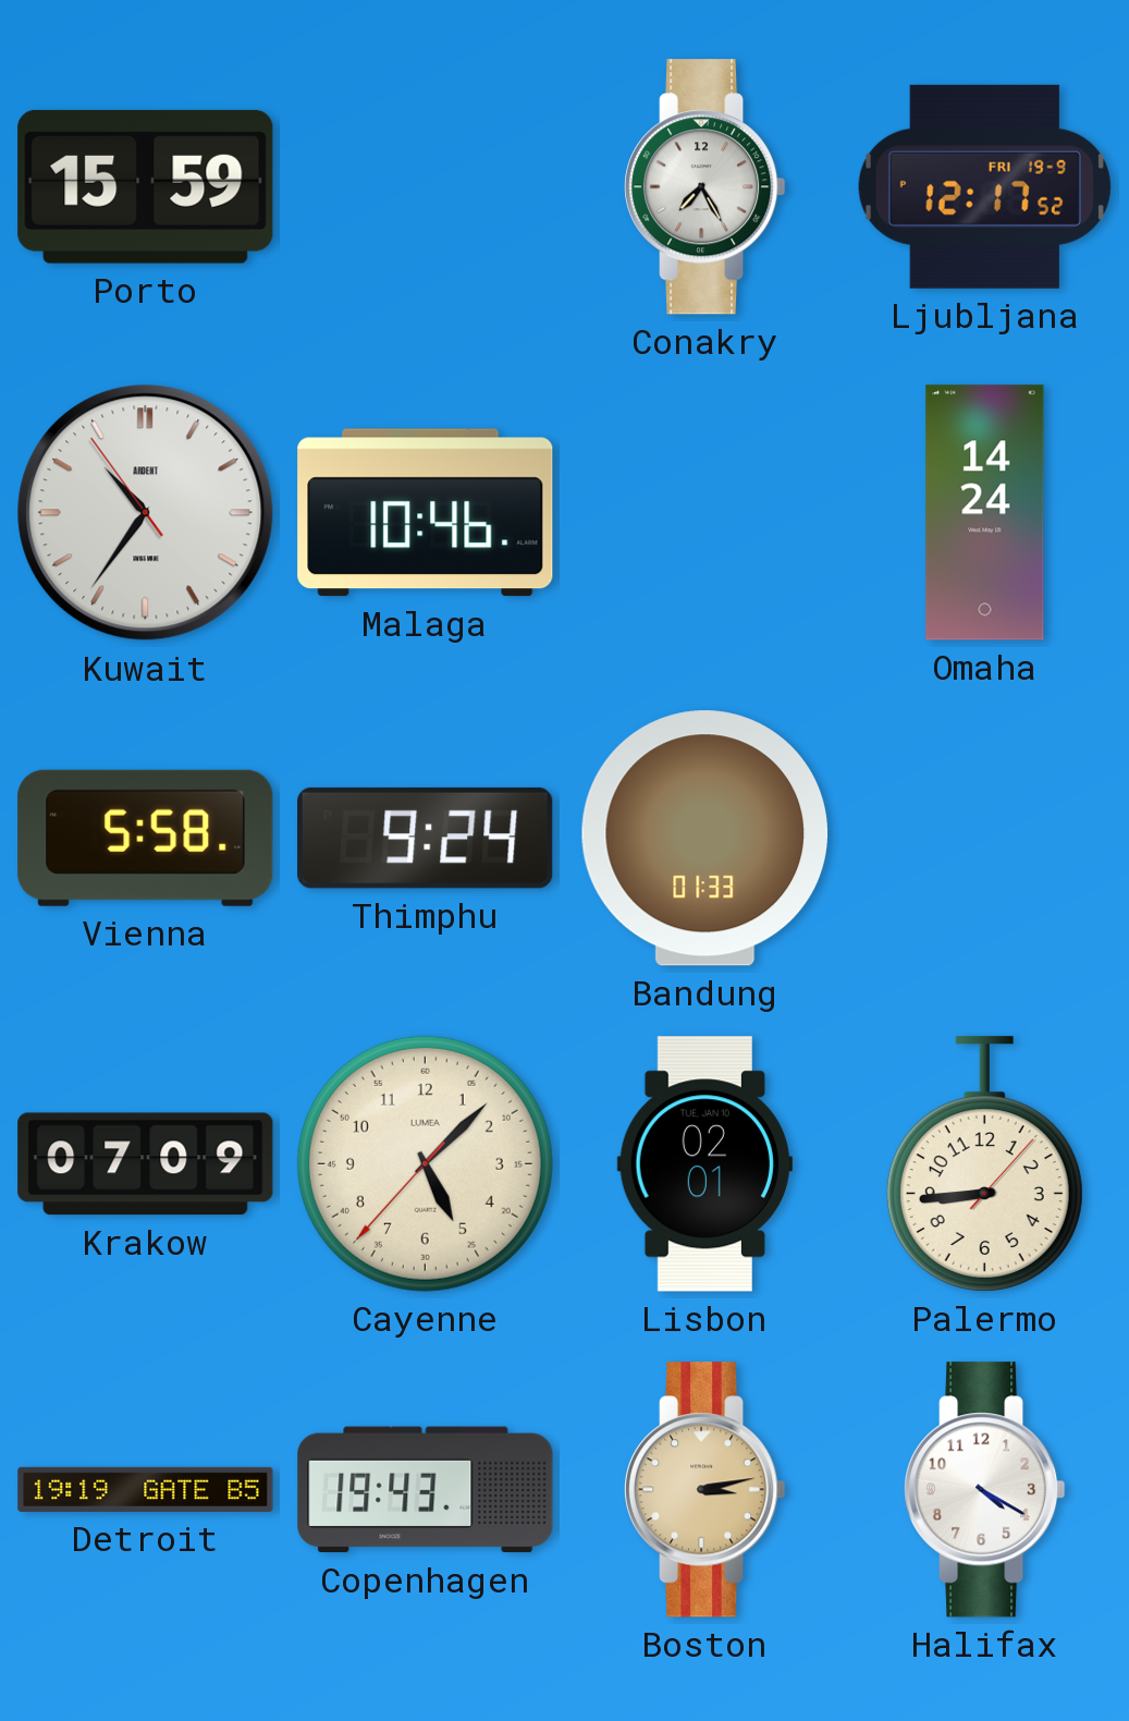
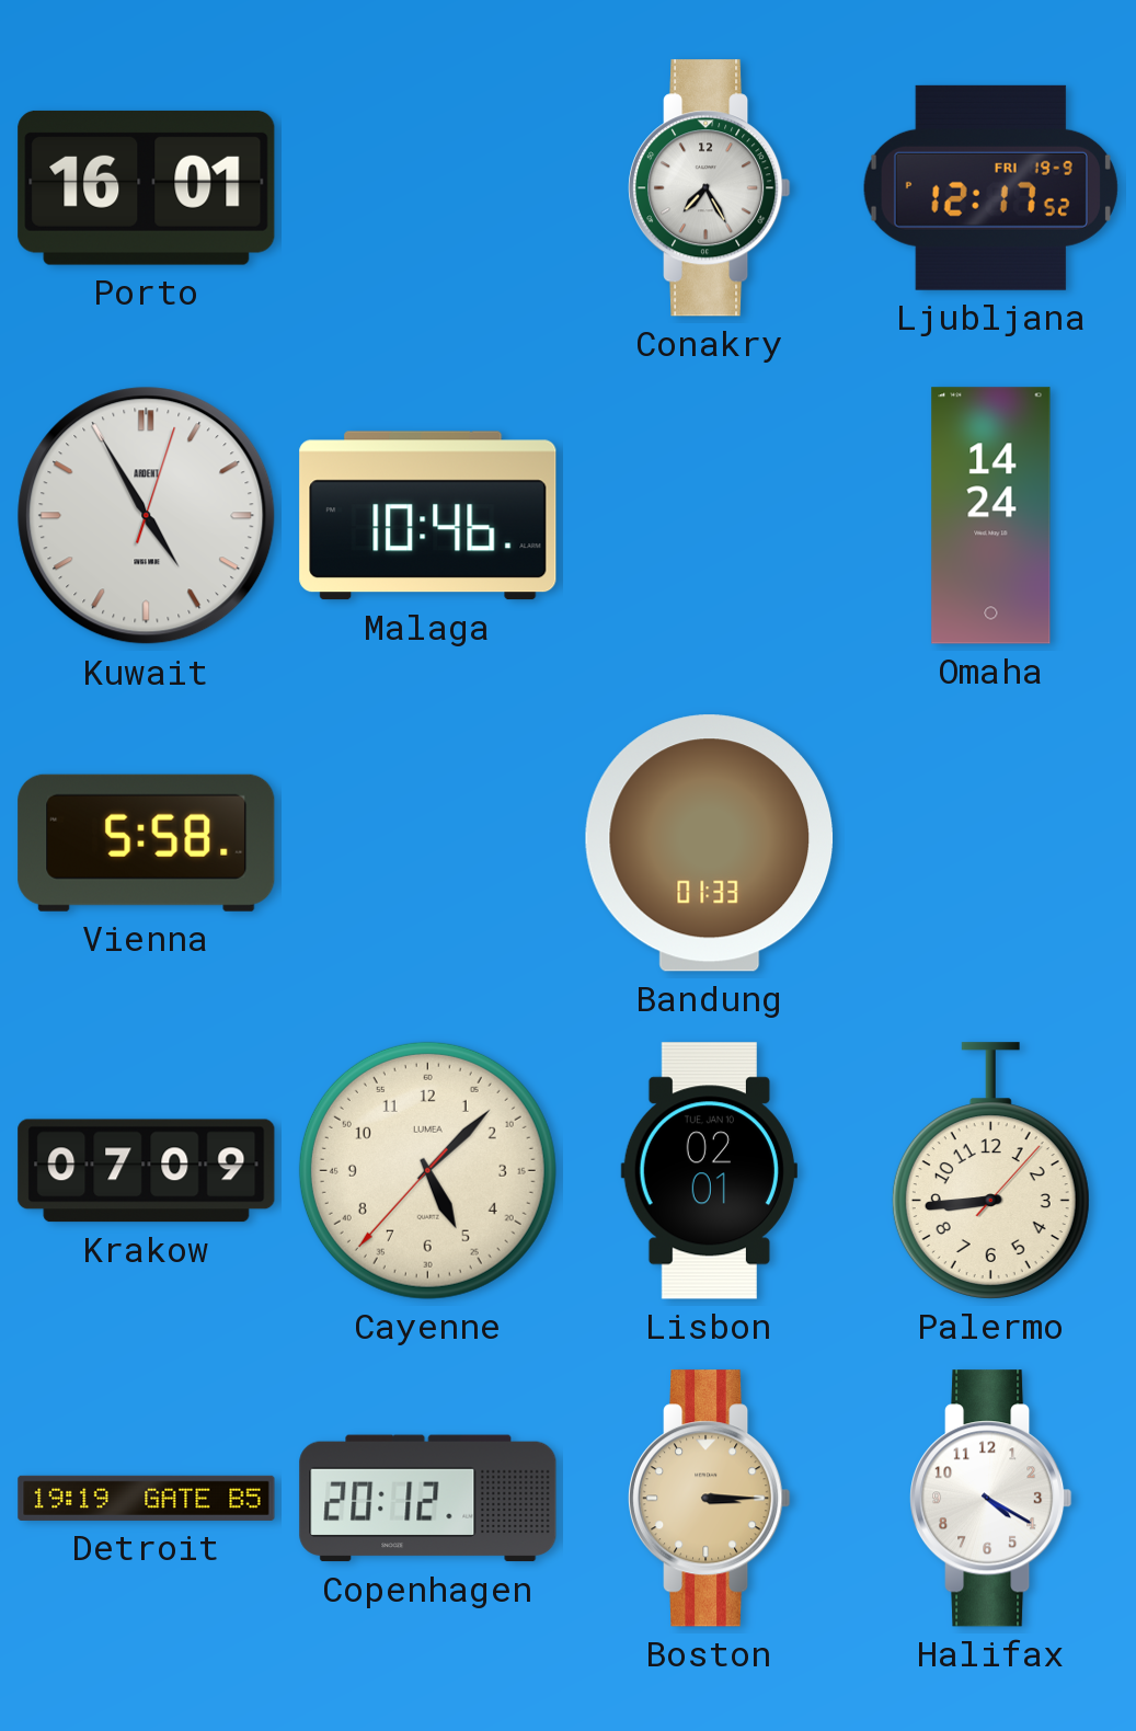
Porto: 15:59 -> 16:01 (147, 187)
Kuwait: 10:35 -> 4:55 (147, 516)
Thimphu: 9:24 -> none (426, 838)
Copenhagen: 19:43 -> 20:12 (428, 1499)
Boston: 3:13 -> 3:15 (710, 1499)
